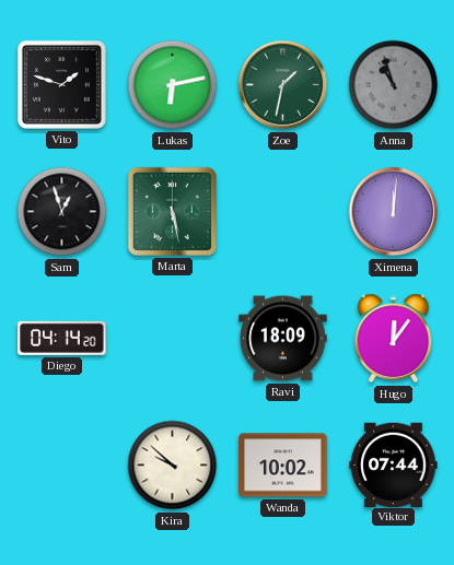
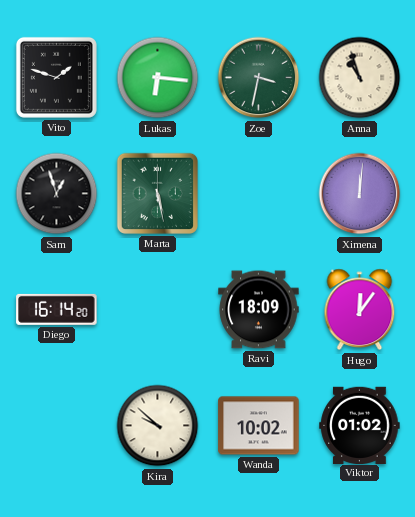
Lukas: 6:13 -> 6:16 (158, 78)
Zoe: 1:32 -> 3:32 (259, 78)
Anna dial: grey -> cream (360, 78)
Diego: 04:14 -> 16:14 (57, 309)
Viktor: 07:44 -> 01:02 (360, 425)
